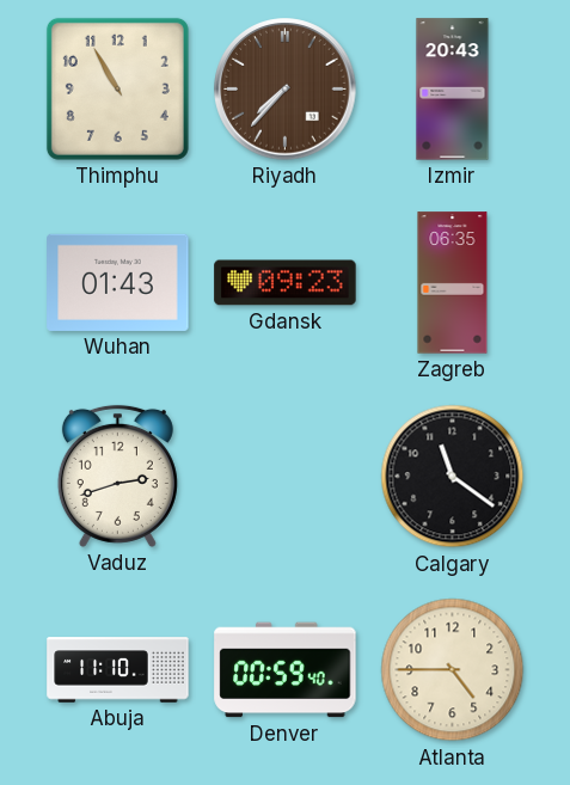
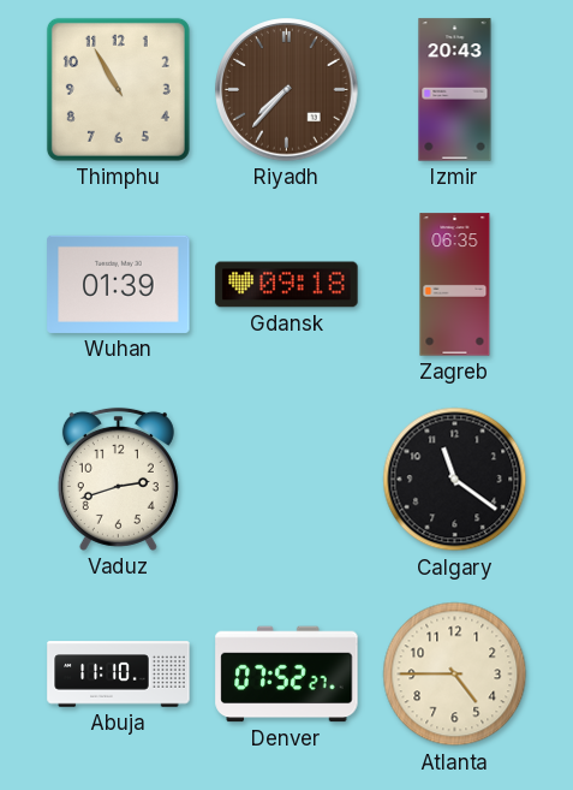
Wuhan: 01:43 -> 01:39 (119, 284)
Gdansk: 09:23 -> 09:18 (287, 285)
Denver: 00:59 -> 07:52 (287, 675)
